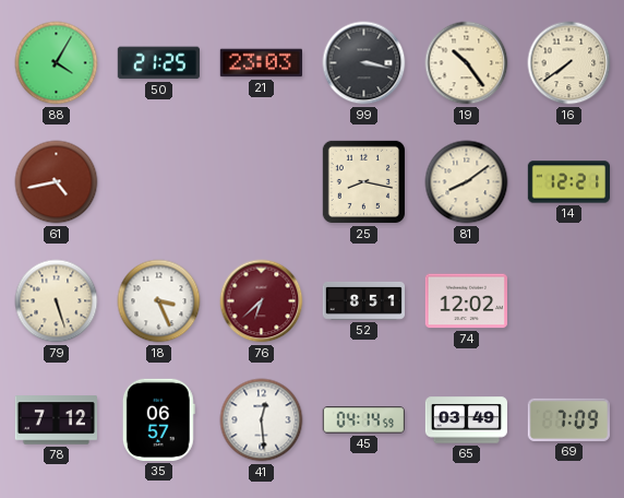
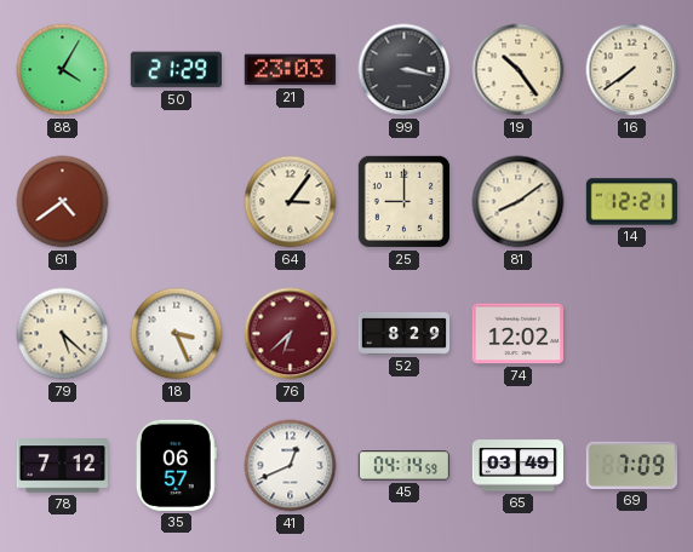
50: 21:25 -> 21:29 (176, 70)
61: 4:43 -> 4:39 (63, 202)
64: none -> 3:06 (291, 202)
25: 8:17 -> 9:00 (403, 201)
79: 5:27 -> 5:22 (63, 334)
52: 8:51 -> 8:29 (403, 333)
41: 12:29 -> 12:41 (291, 466)
